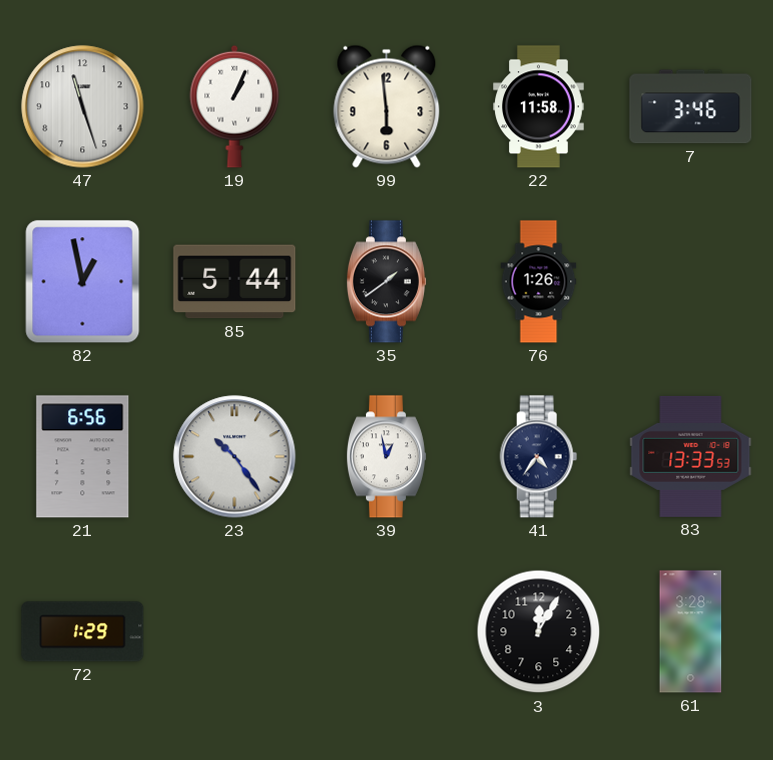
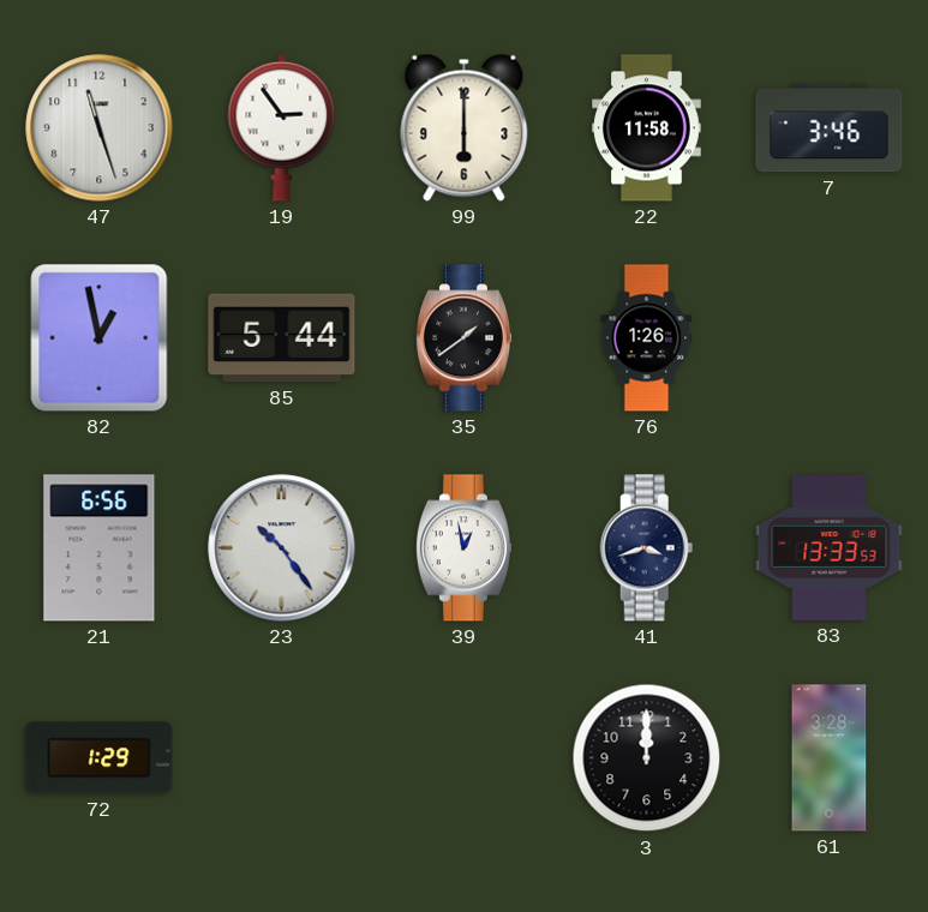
19: 1:04 -> 2:54 (282, 127)
99: 5:59 -> 6:00 (465, 127)
41: 4:36 -> 3:42 (647, 548)
3: 12:05 -> 12:00 (647, 758)
